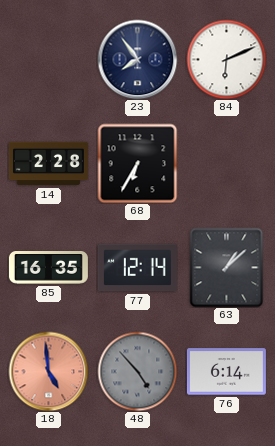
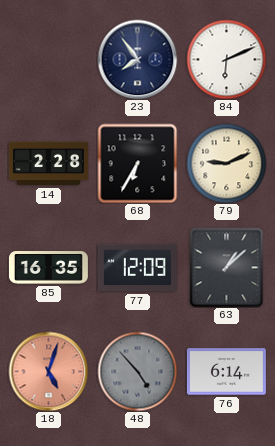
79: none -> 9:11 (226, 163)
77: 12:14 -> 12:09 (137, 268)
18: 4:59 -> 5:03 (48, 371)
